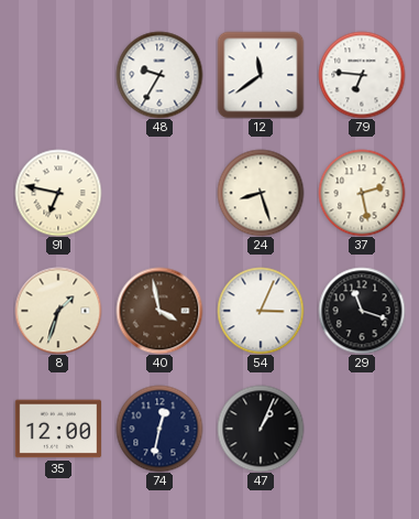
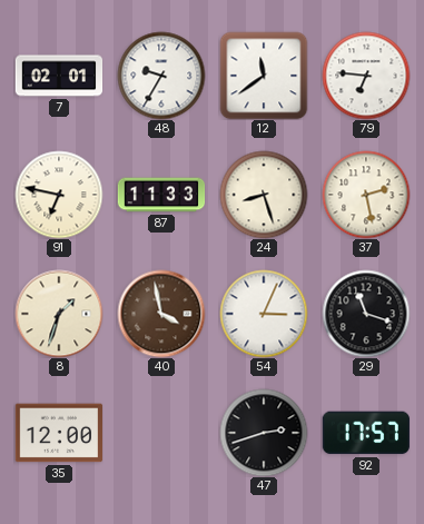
7: none -> 02:01 (59, 76)
87: none -> 11:33 (161, 195)
74: 12:32 -> none (159, 429)
47: 1:04 -> 2:42 (264, 433)
92: none -> 17:57 (366, 433)
